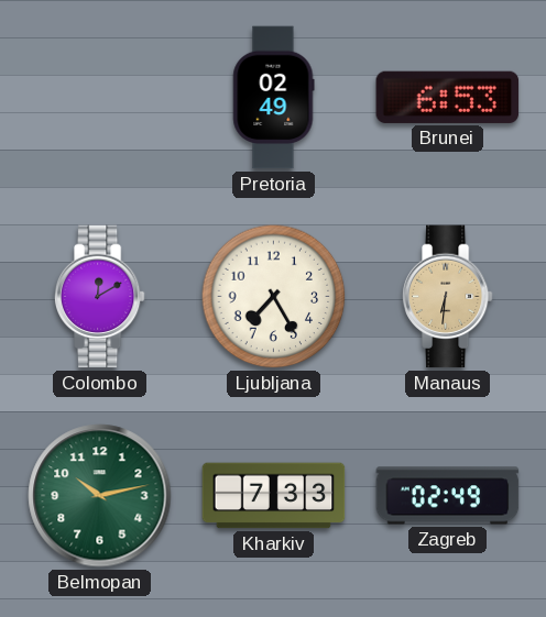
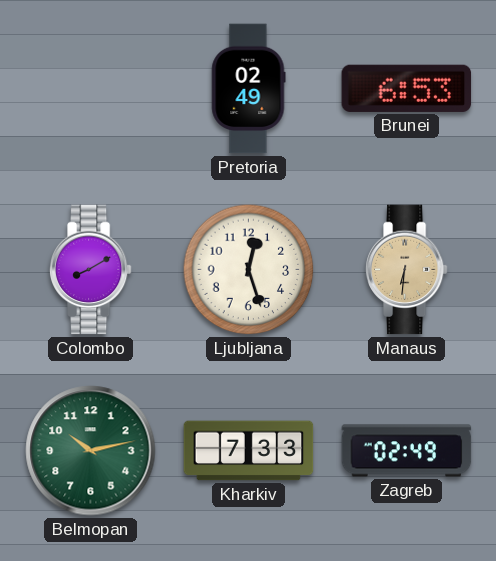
Colombo: 12:10 -> 8:10 (90, 270)
Ljubljana: 7:25 -> 12:27 (249, 270)
